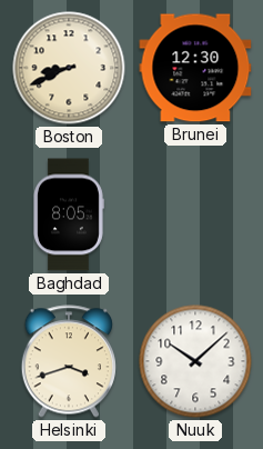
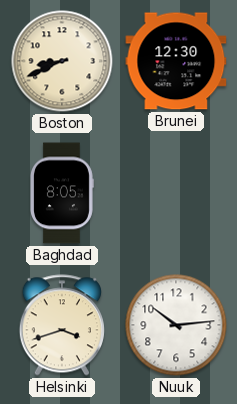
Nuuk: 10:08 -> 10:14 (176, 325)
